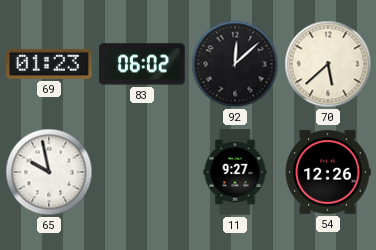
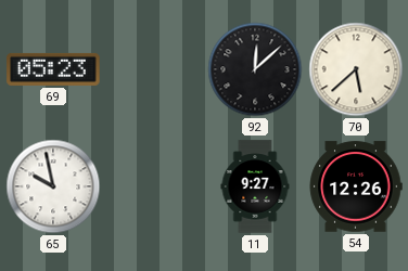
69: 01:23 -> 05:23 (53, 69)
83: 06:02 -> none (142, 64)
